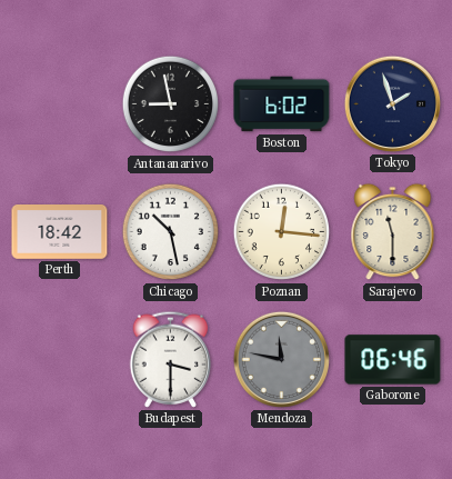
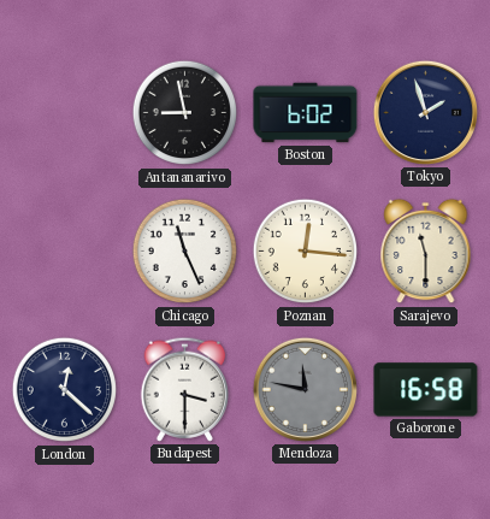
Perth: 18:42 -> none (60, 232)
Chicago: 10:28 -> 11:26 (185, 252)
London: none -> 12:22 (65, 390)
Gaborone: 06:46 -> 16:58 (426, 390)
